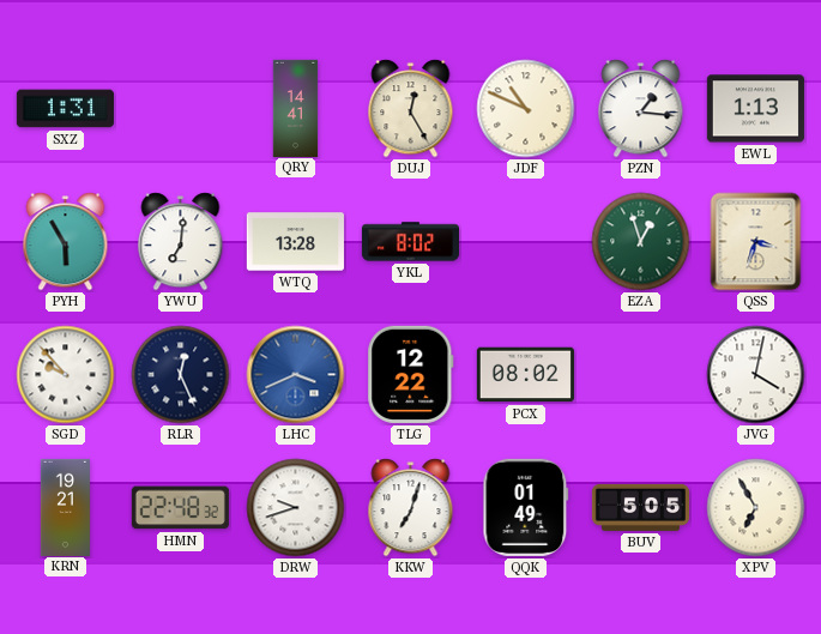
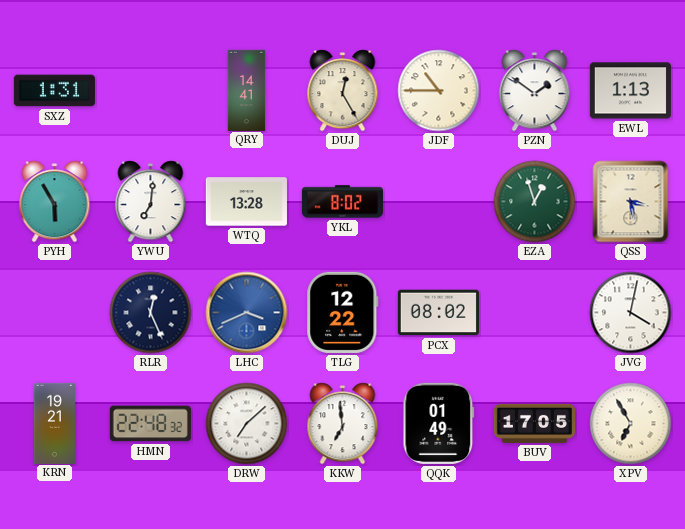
JDF: 10:49 -> 10:45 (439, 91)
PZN: 1:16 -> 1:51 (535, 91)
QSS: 3:33 -> 3:28 (631, 202)
SGD: 9:53 -> none (66, 375)
DRW: 9:42 -> 7:08 (247, 424)
KKW: 7:03 -> 6:59 (343, 424)
BUV: 5:05 -> 17:05 (534, 423)
